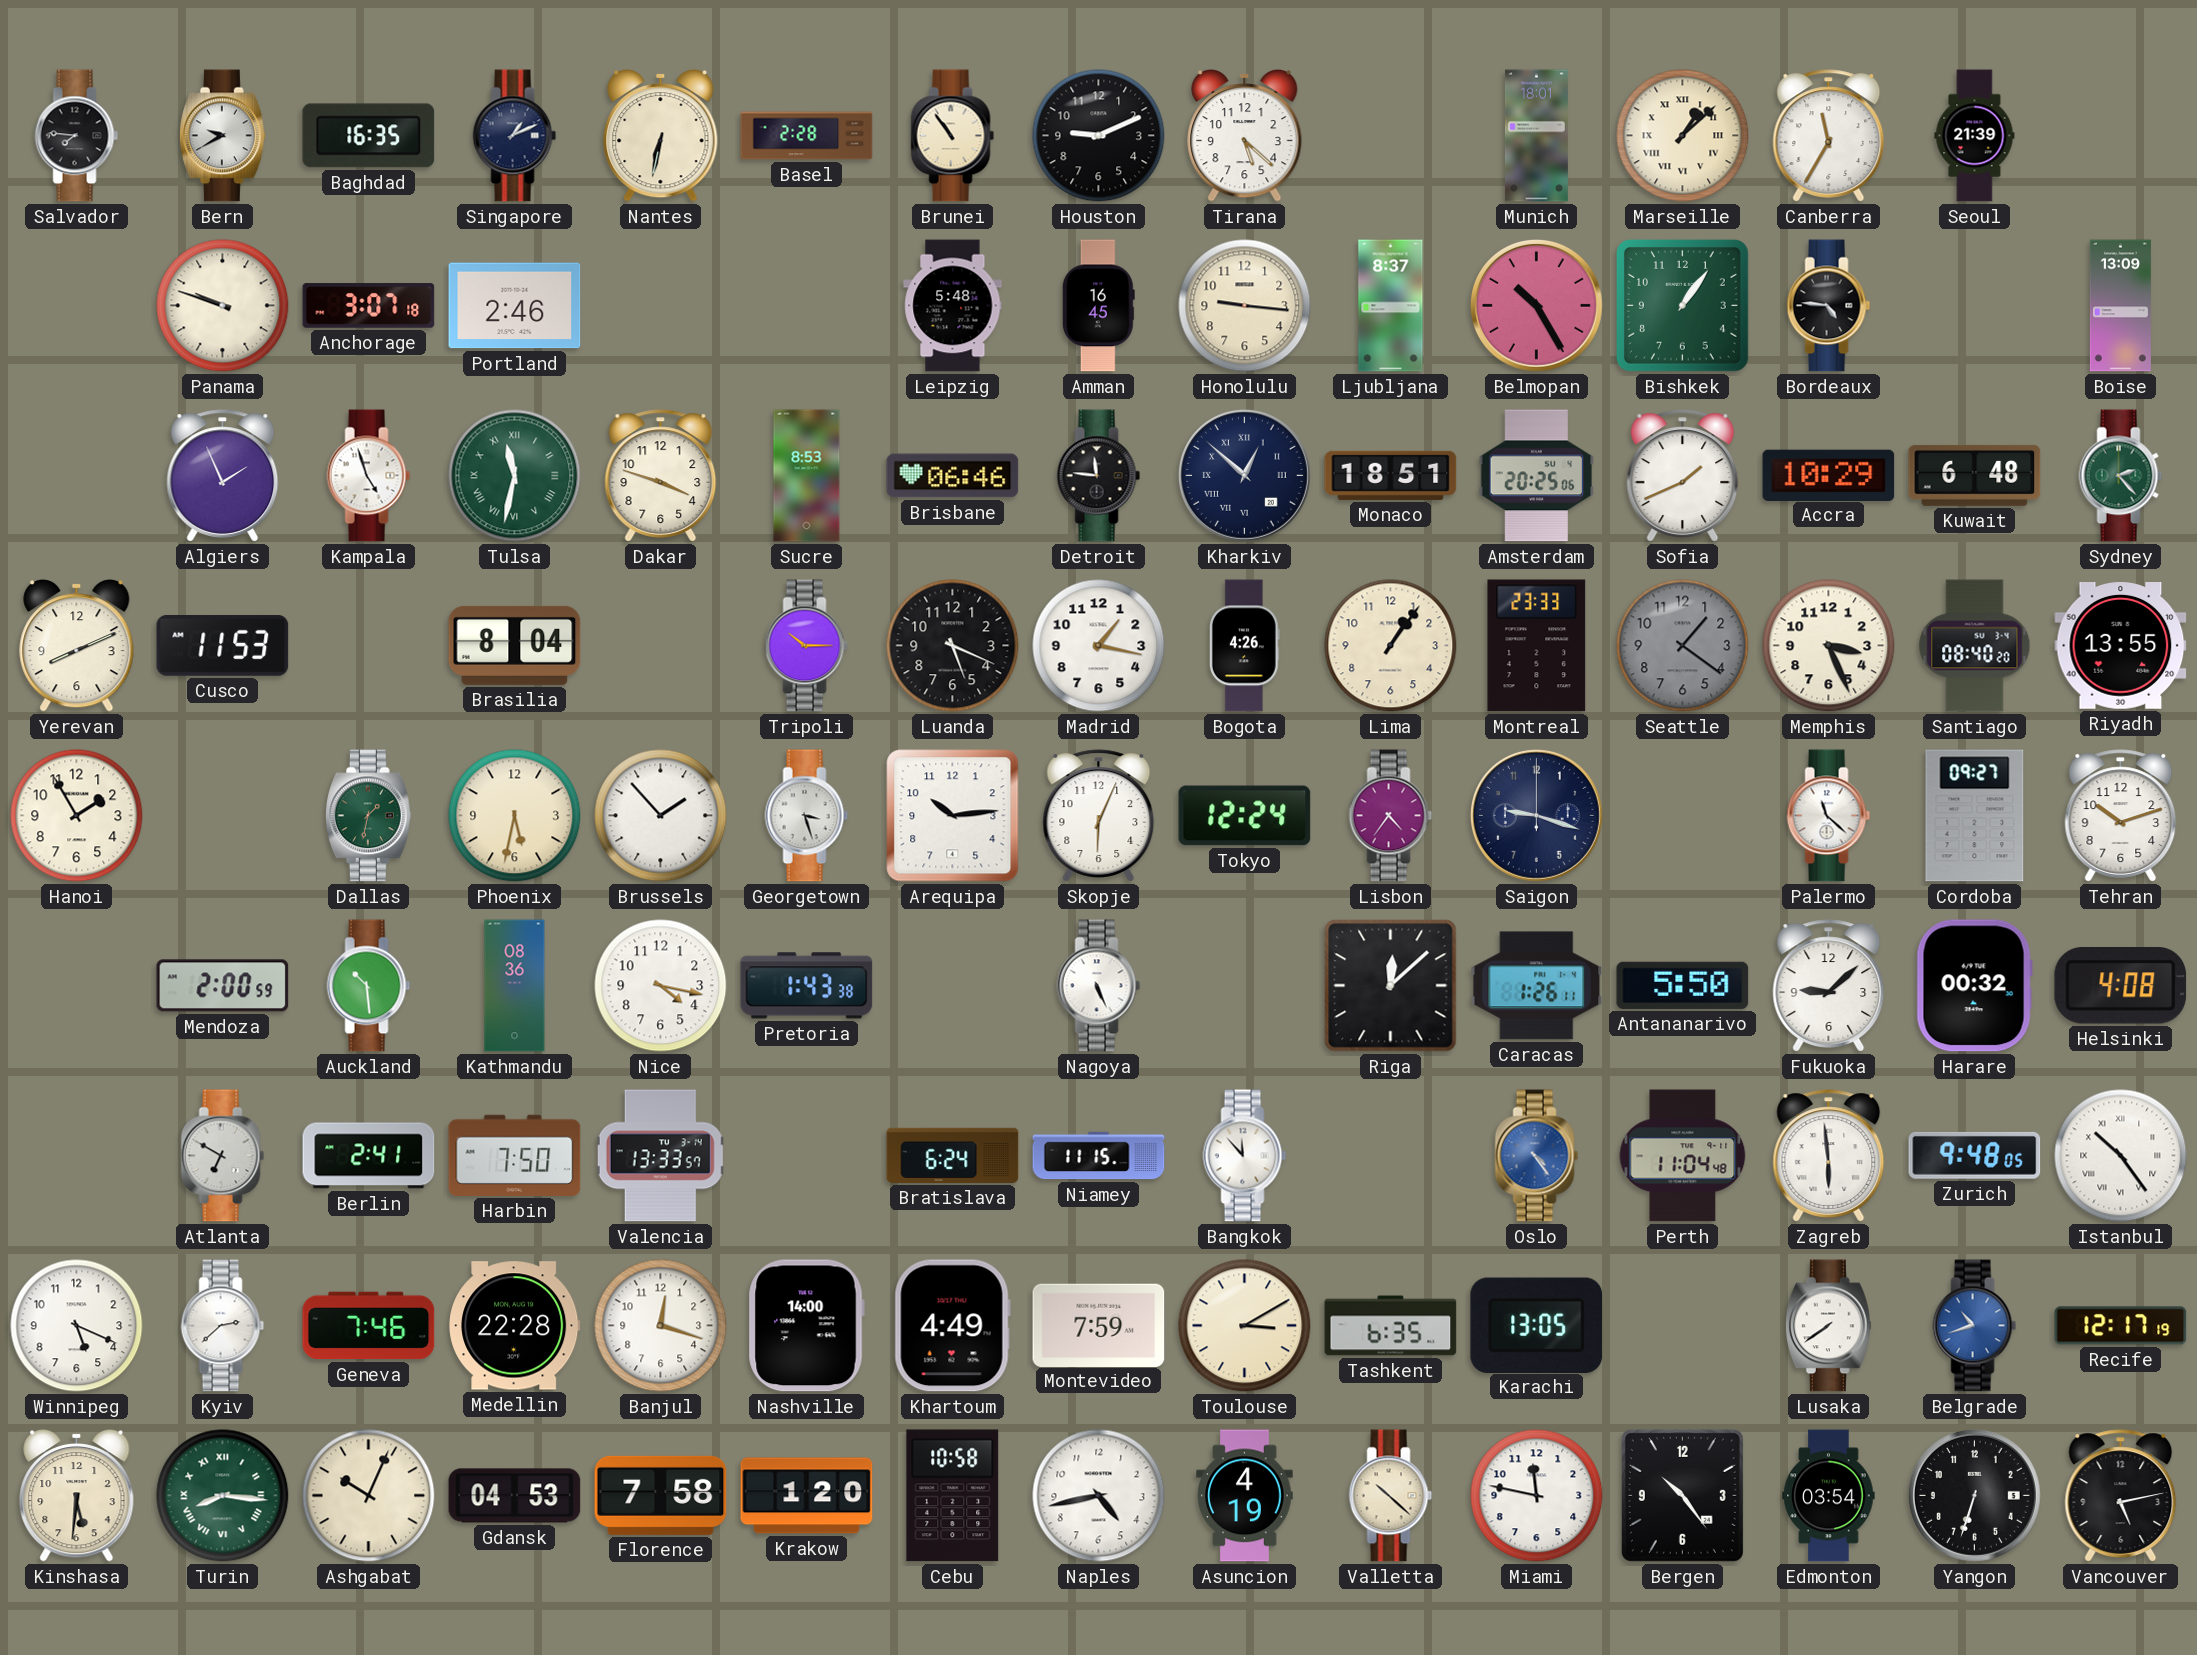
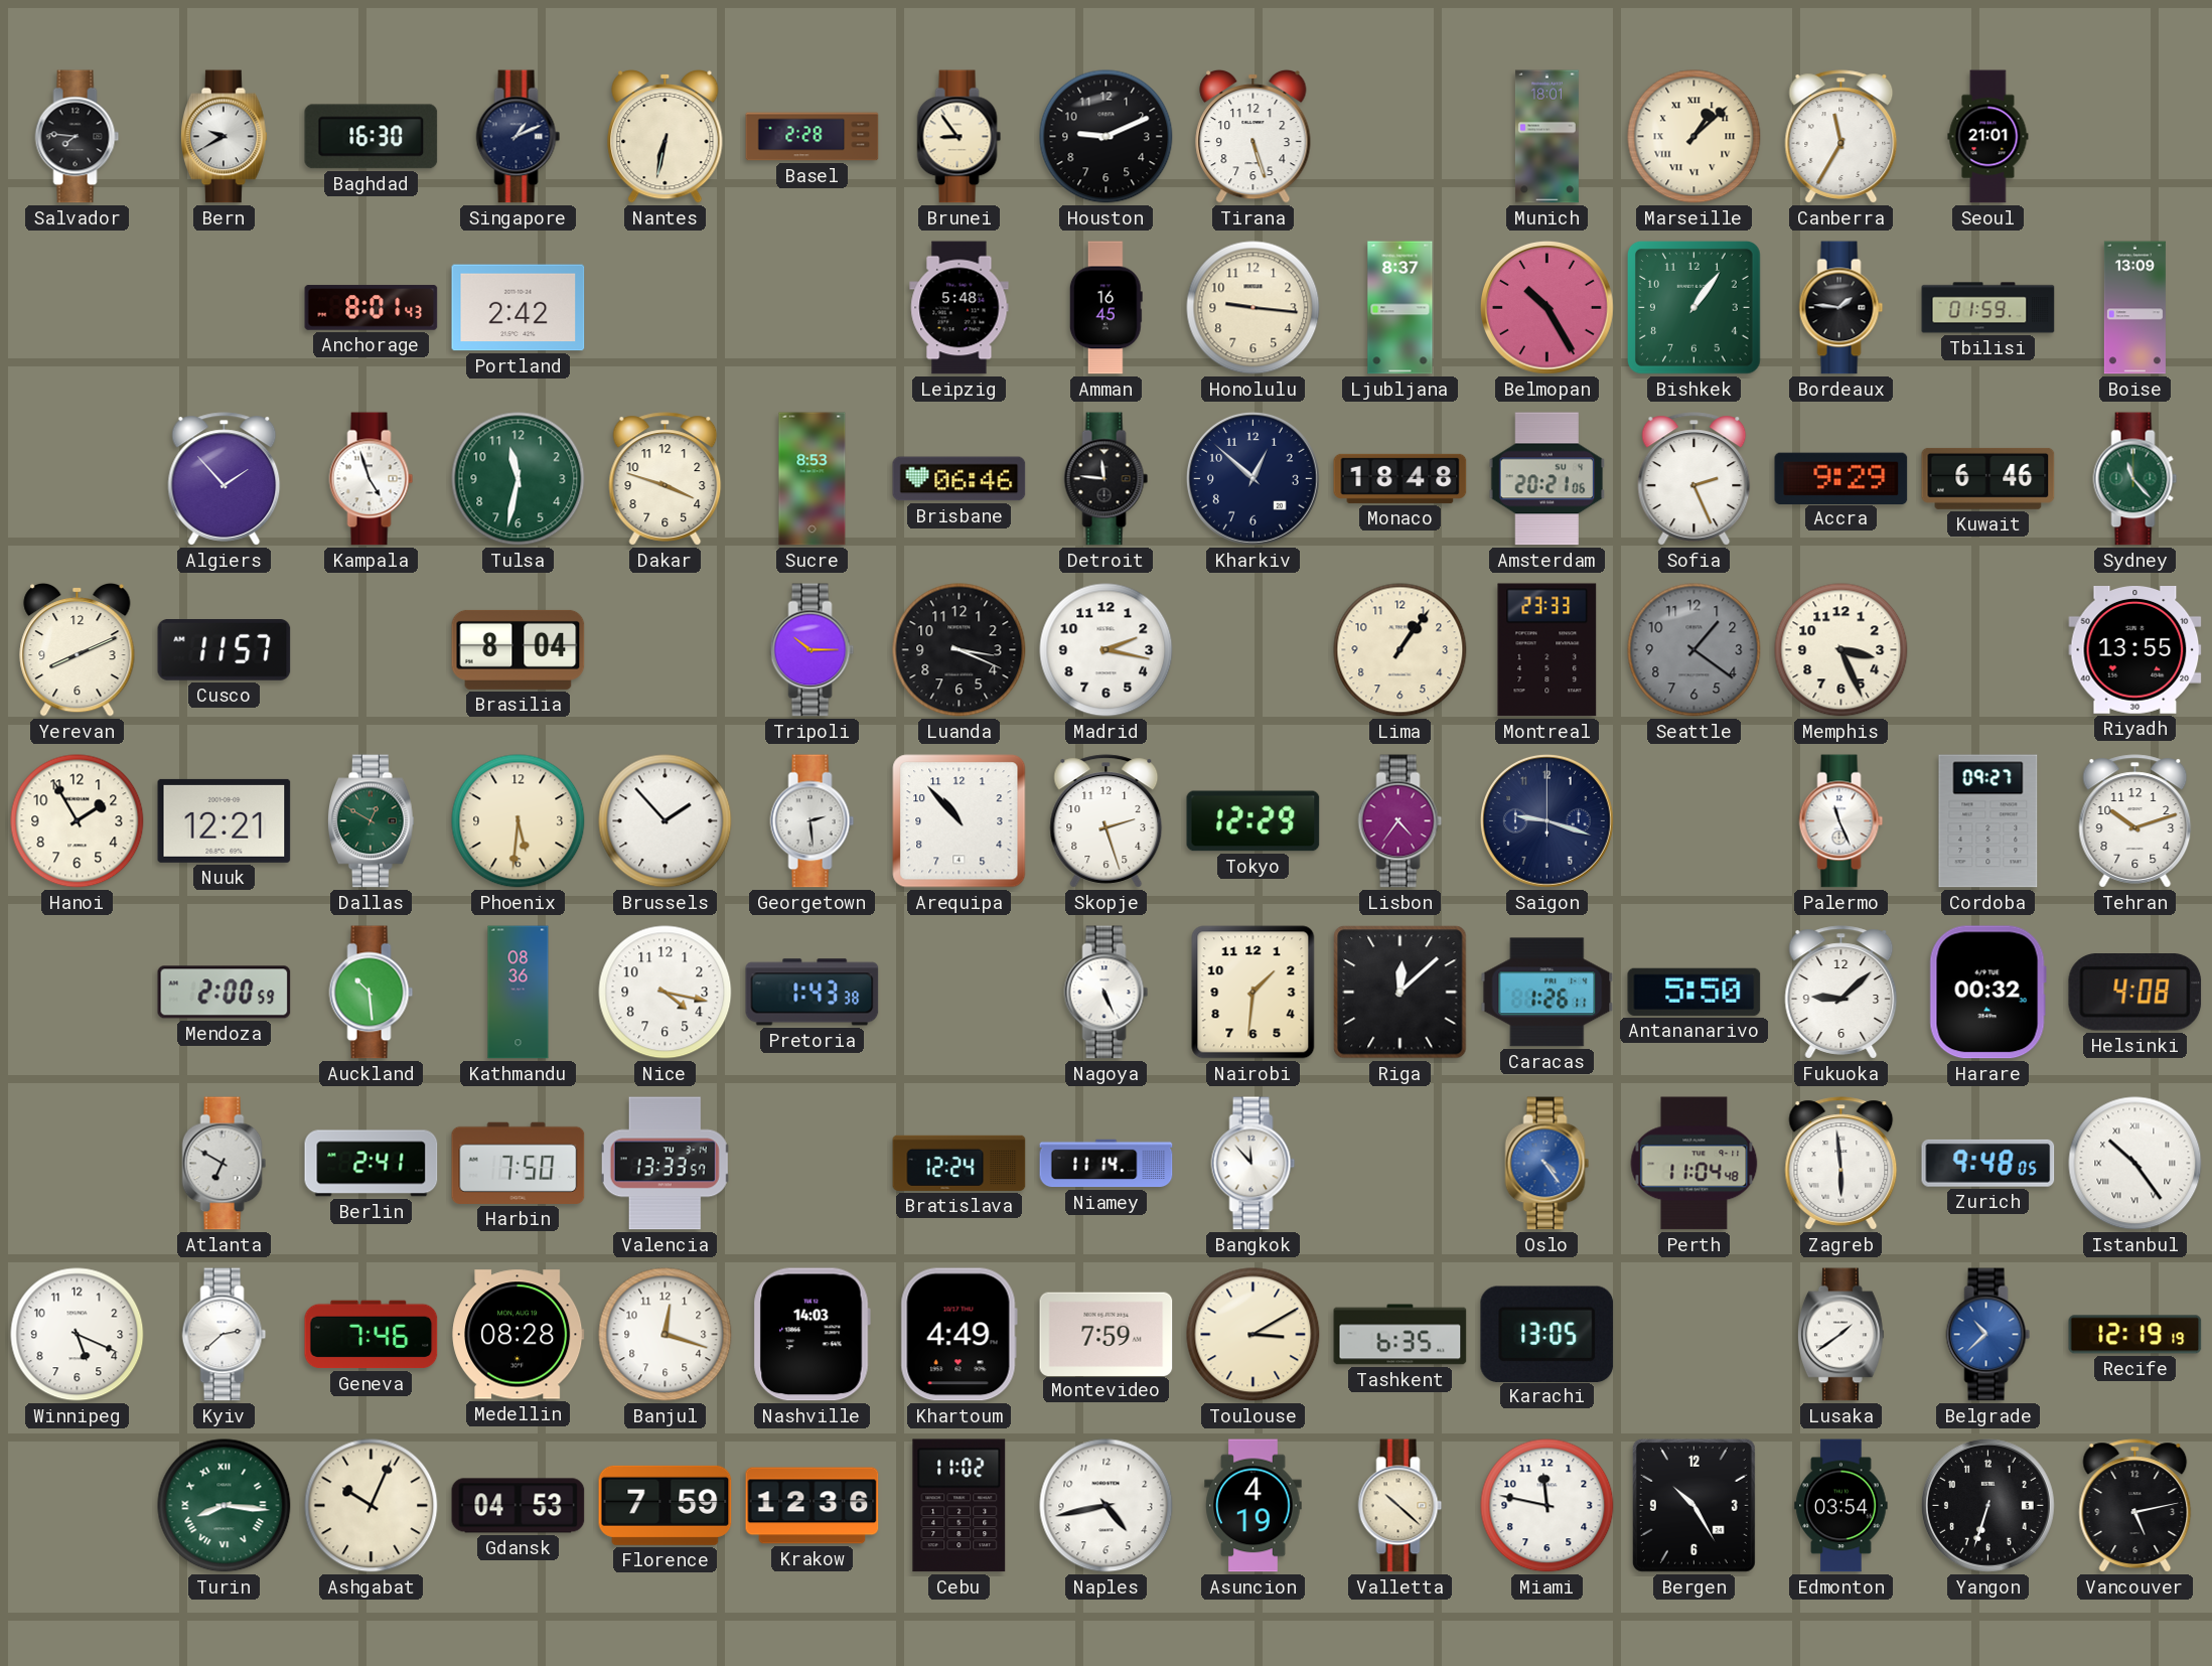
Baghdad: 16:35 -> 16:30 (372, 137)
Brunei: 10:54 -> 8:54 (960, 137)
Tirana: 5:22 -> 5:27 (1254, 136)
Seoul: 21:39 -> 21:01 (1988, 137)
Panama: 9:48 -> none (223, 306)
Anchorage: 3:07 -> 8:01 (372, 308)
Portland: 2:46 -> 2:42 (519, 308)
Bordeaux: 4:46 -> 1:46 (1841, 308)
Tbilisi: none -> 01:59 (1988, 308)
Algiers: 1:56 -> 1:53 (225, 479)
Tulsa numerals: Roman -> Arabic (519, 479)
Kharkiv numerals: Roman -> Arabic (1252, 478)
Monaco: 18:51 -> 18:48 (1400, 478)
Amsterdam: 20:25 -> 20:21 (1547, 479)
Sofia: 1:41 -> 2:26 (1694, 479)
Accra: 10:29 -> 9:29 (1841, 478)
Kuwait: 6:48 -> 6:46 (1988, 478)
Sydney: 2:23 -> 11:23 (2135, 479)
Cusco: 11:53 -> 11:57 (225, 650)
Luanda: 5:19 -> 3:19 (960, 650)
Madrid: 1:17 -> 2:17 (1107, 650)
Bogota: 4:26 -> none (1244, 646)
Santiago: 08:40 -> none (1975, 646)
Nuuk: none -> 12:21 (225, 820)
Dallas: 1:32 -> 12:50 (371, 821)
Phoenix: 5:32 -> 5:31 (519, 821)
Georgetown: 3:27 -> 2:29 (813, 821)
Arequipa: 10:14 -> 10:53 (960, 821)
Skopje: 6:04 -> 2:27 (1107, 821)
Tokyo: 12:24 -> 12:29 (1254, 821)
Palermo: 11:22 -> 11:26 (1841, 821)
Nairobi: none -> 1:31 (1254, 993)
Bratislava: 6:24 -> 12:24 (960, 1163)
Niamey: 11:15 -> 11:14 (1107, 1164)
Medellin: 22:28 -> 08:28 (519, 1335)
Nashville: 14:00 -> 14:03 (812, 1335)
Lusaka: 7:39 -> 1:39 (1840, 1335)
Belgrade: 10:42 -> 10:38 (1988, 1335)
Recife: 12:17 -> 12:19 (2135, 1335)
Kinshasa: 5:31 -> none (77, 1495)
Florence: 7:58 -> 7:59 (666, 1505)
Krakow: 1:20 -> 12:36 (813, 1506)
Cebu: 10:58 -> 11:02 (960, 1506)
Bergen: 10:24 -> 10:25 (1693, 1505)
